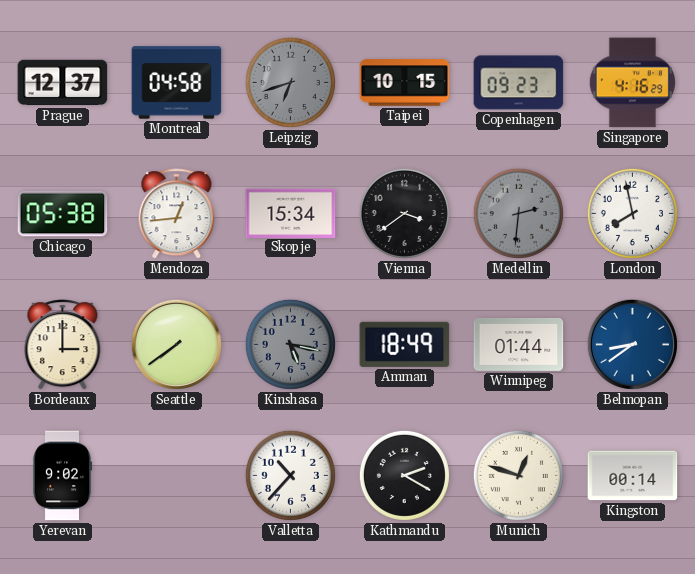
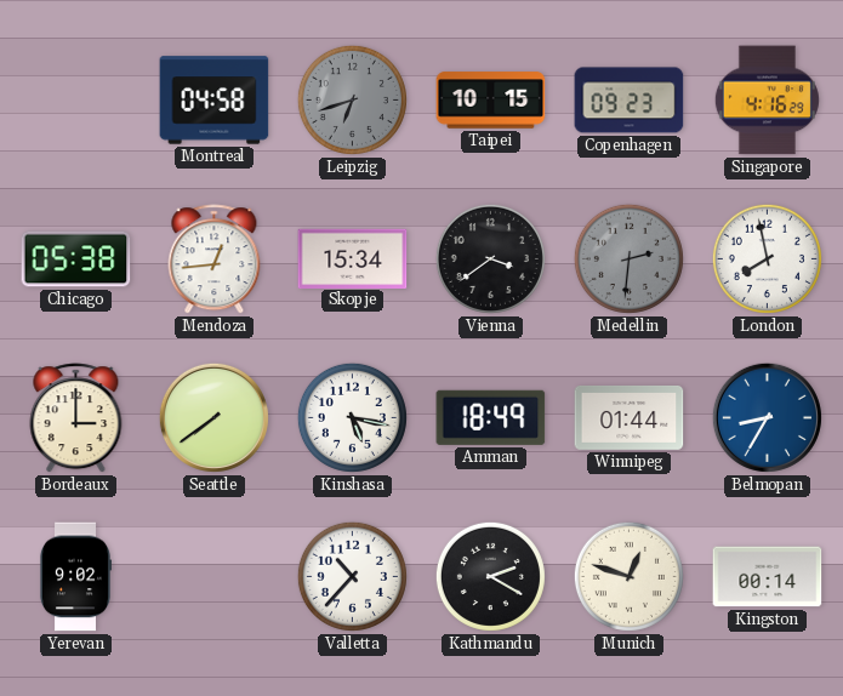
Prague: 12:37 -> none (63, 83)
Kinshasa dial: grey -> white (352, 417)
Belmopan: 8:39 -> 8:35 (767, 417)
